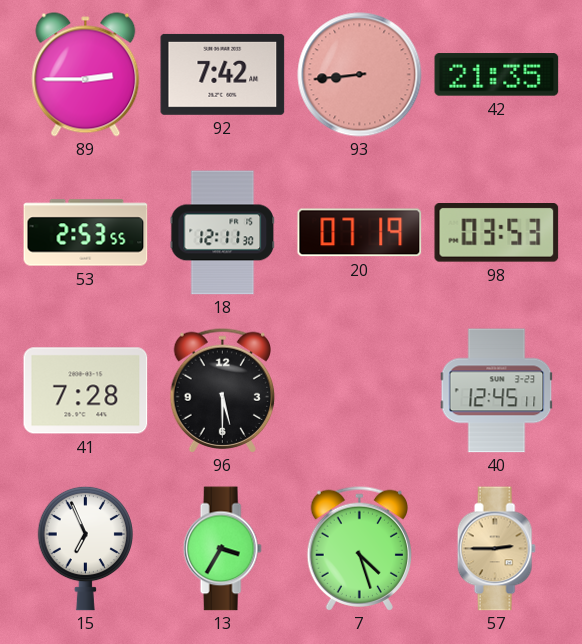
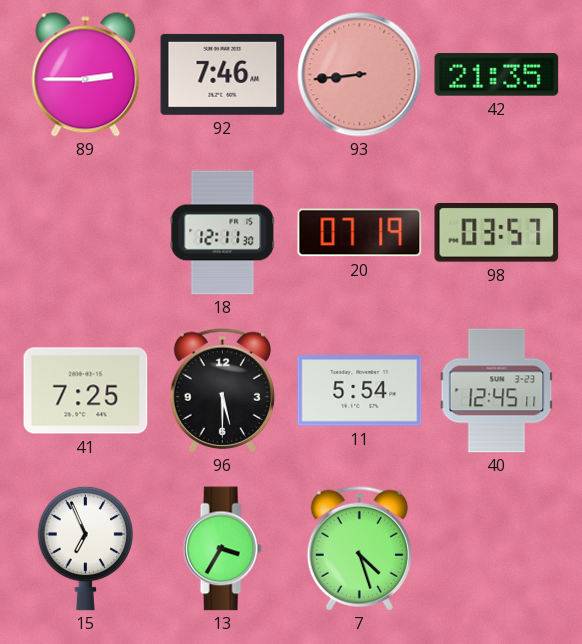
92: 7:42 -> 7:46 (223, 74)
53: 2:53 -> none (86, 233)
98: 03:53 -> 03:57 (497, 233)
41: 7:28 -> 7:25 (86, 391)
11: none -> 5:54 (360, 391)
57: 2:45 -> none (496, 549)
